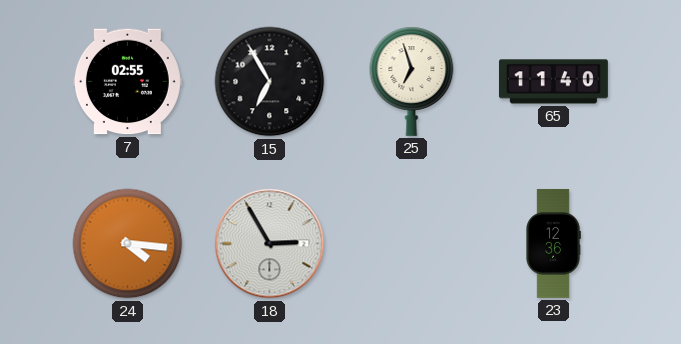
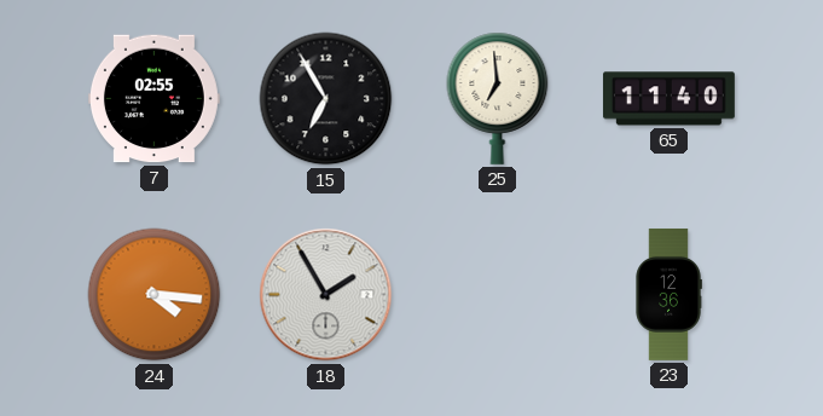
25: 6:57 -> 6:59 (498, 98)
18: 2:55 -> 1:55 (326, 295)
